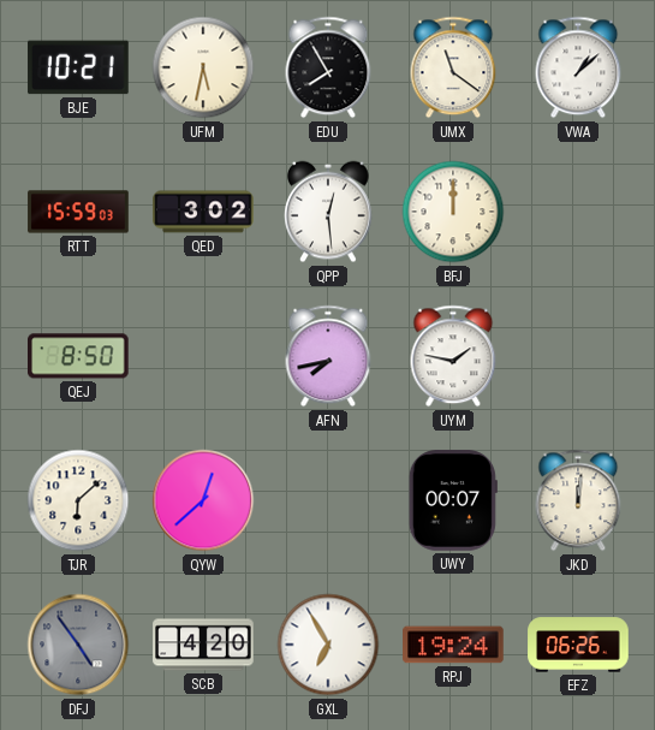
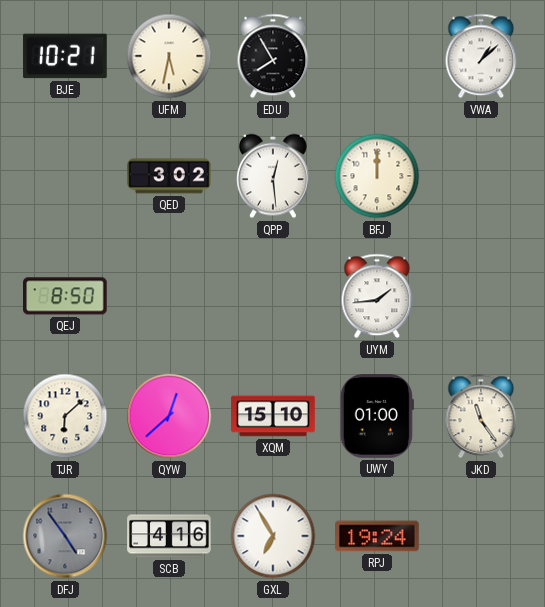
UMX: 11:21 -> none (453, 67)
RTT: 15:59 -> none (78, 212)
AFN: 7:43 -> none (328, 356)
UYM: 1:47 -> 1:44 (377, 296)
XQM: none -> 15:10 (273, 416)
UWY: 00:07 -> 01:00 (377, 416)
JKD: 12:01 -> 11:24 (481, 416)
SCB: 4:20 -> 4:16 (169, 536)
EFZ: 06:26 -> none (578, 645)
